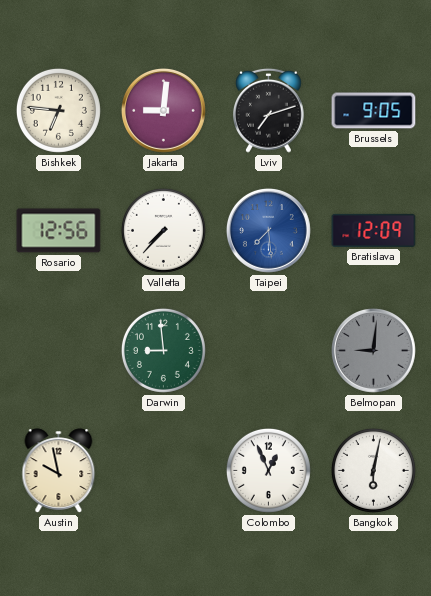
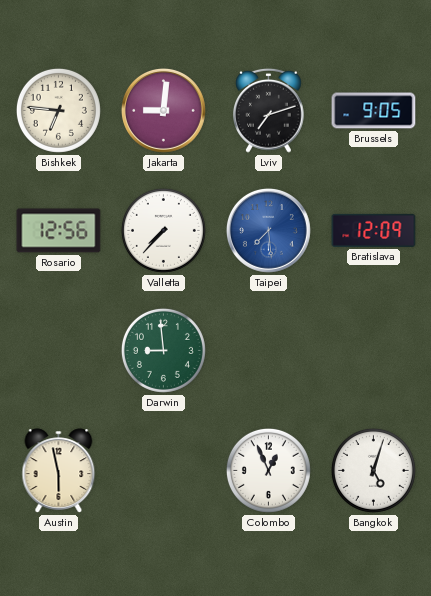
Belmopan: 9:01 -> none (373, 350)
Austin: 9:58 -> 5:58 (59, 471)
Bangkok: 6:02 -> 5:03 (373, 470)
